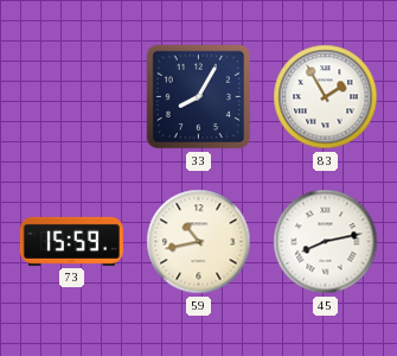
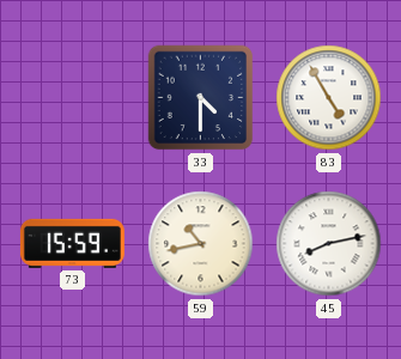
33: 8:05 -> 4:30 (201, 98)
83: 1:55 -> 4:55 (329, 98)
